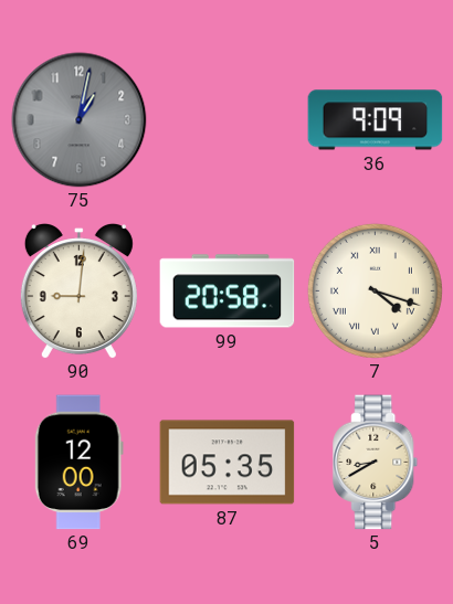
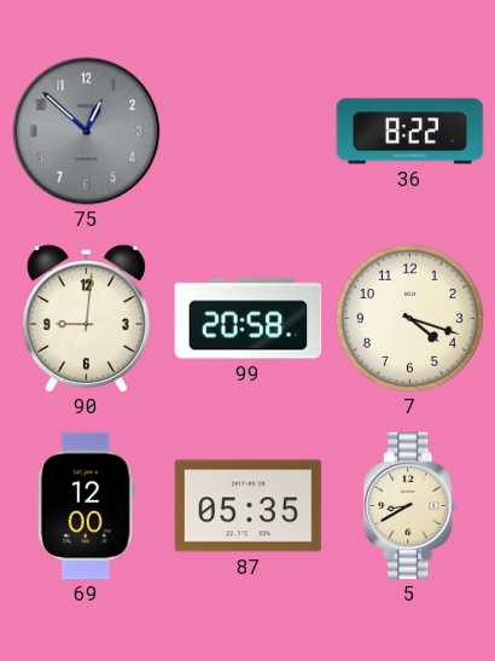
75: 1:02 -> 12:52 (87, 132)
36: 9:09 -> 8:22 (410, 132)
7 numerals: Roman -> Arabic (409, 318)
